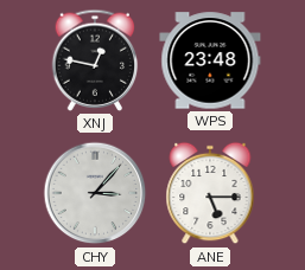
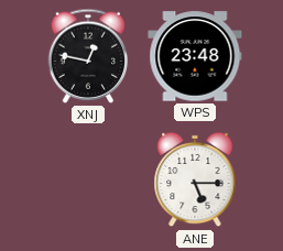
CHY: 3:07 -> none (95, 193)
